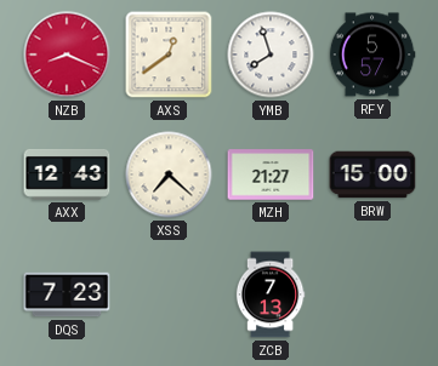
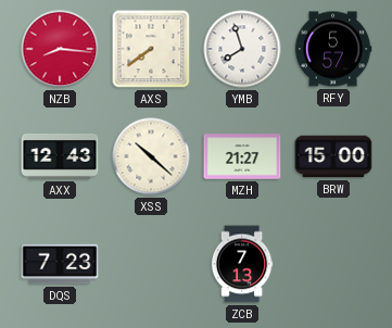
NZB: 8:19 -> 8:16 (60, 49)
AXS: 12:39 -> 7:39 (151, 49)
XSS: 7:22 -> 10:22 (151, 156)
